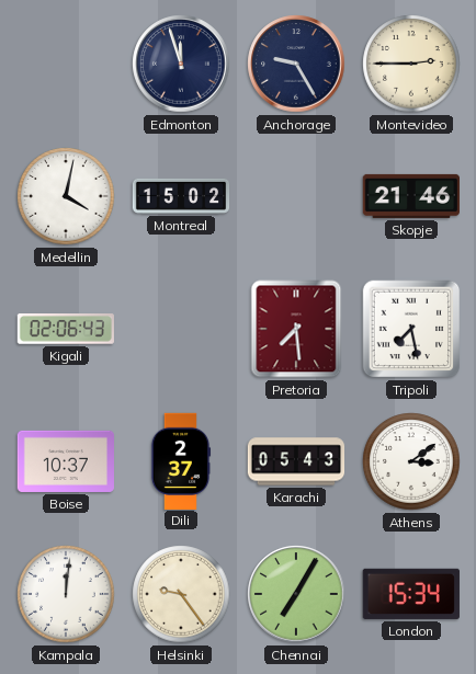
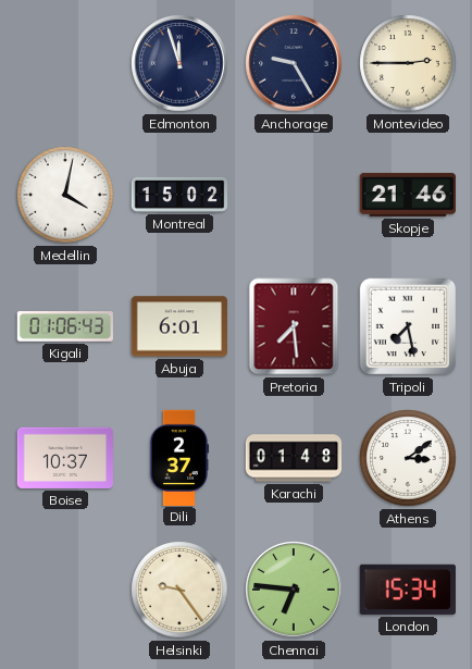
Kigali: 02:06 -> 01:06 (65, 326)
Abuja: none -> 6:01 (178, 326)
Karachi: 05:43 -> 01:48 (294, 458)
Kampala: 12:01 -> none (66, 594)
Chennai: 7:05 -> 6:46 (294, 590)
